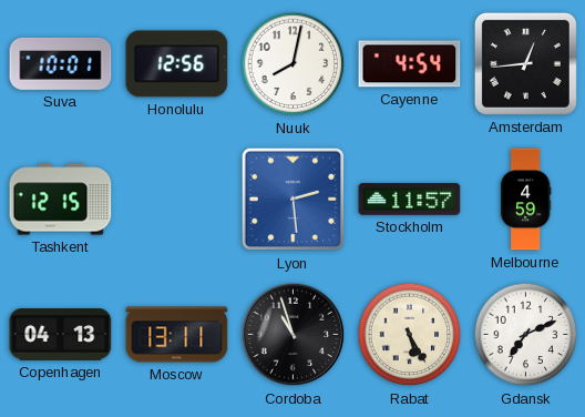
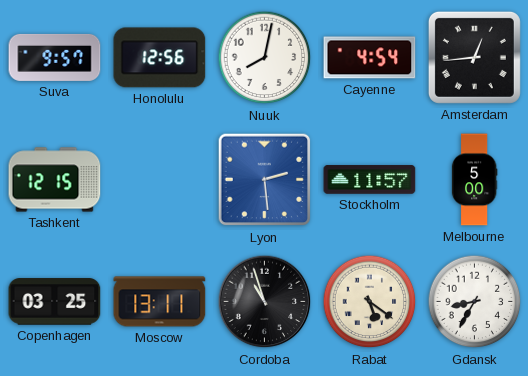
Suva: 10:01 -> 9:57 (55, 57)
Melbourne: 4:59 -> 5:00 (474, 180)
Copenhagen: 04:13 -> 03:25 (55, 302)
Rabat: 5:25 -> 5:21 (370, 302)
Gdansk: 7:11 -> 8:35 (475, 302)
